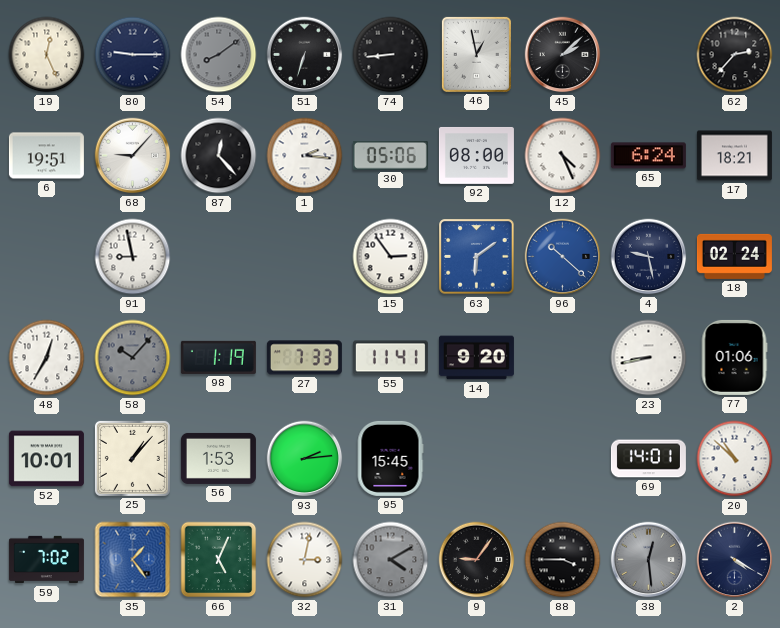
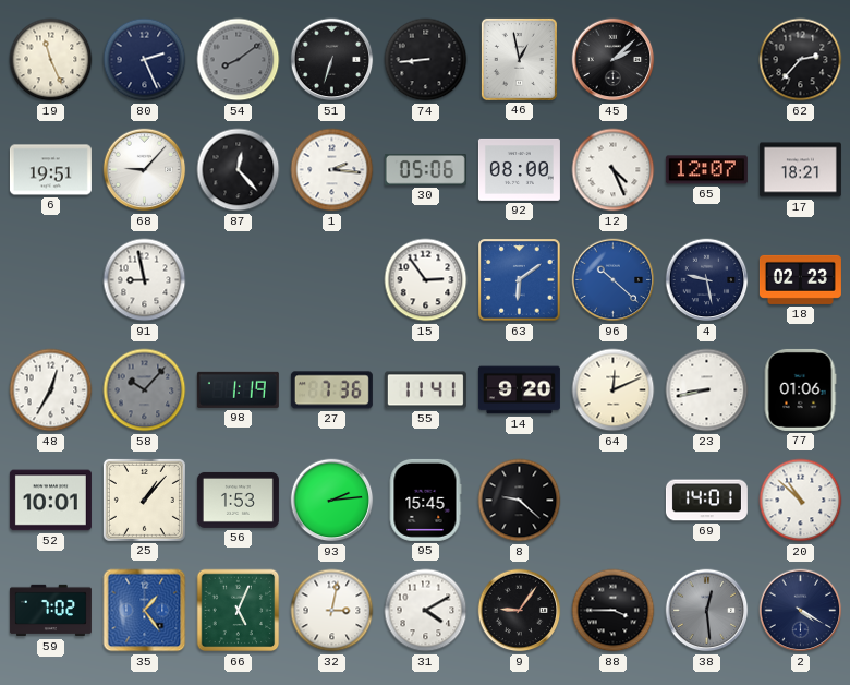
19: 12:26 -> 11:26 (51, 60)
80: 9:15 -> 2:26 (145, 60)
65: 6:24 -> 12:07 (706, 170)
18: 02:24 -> 02:23 (800, 279)
27: 7:33 -> 7:36 (331, 390)
64: none -> 12:11 (614, 390)
8: none -> 9:22 (520, 501)
31 dial: grey -> white (426, 611)
